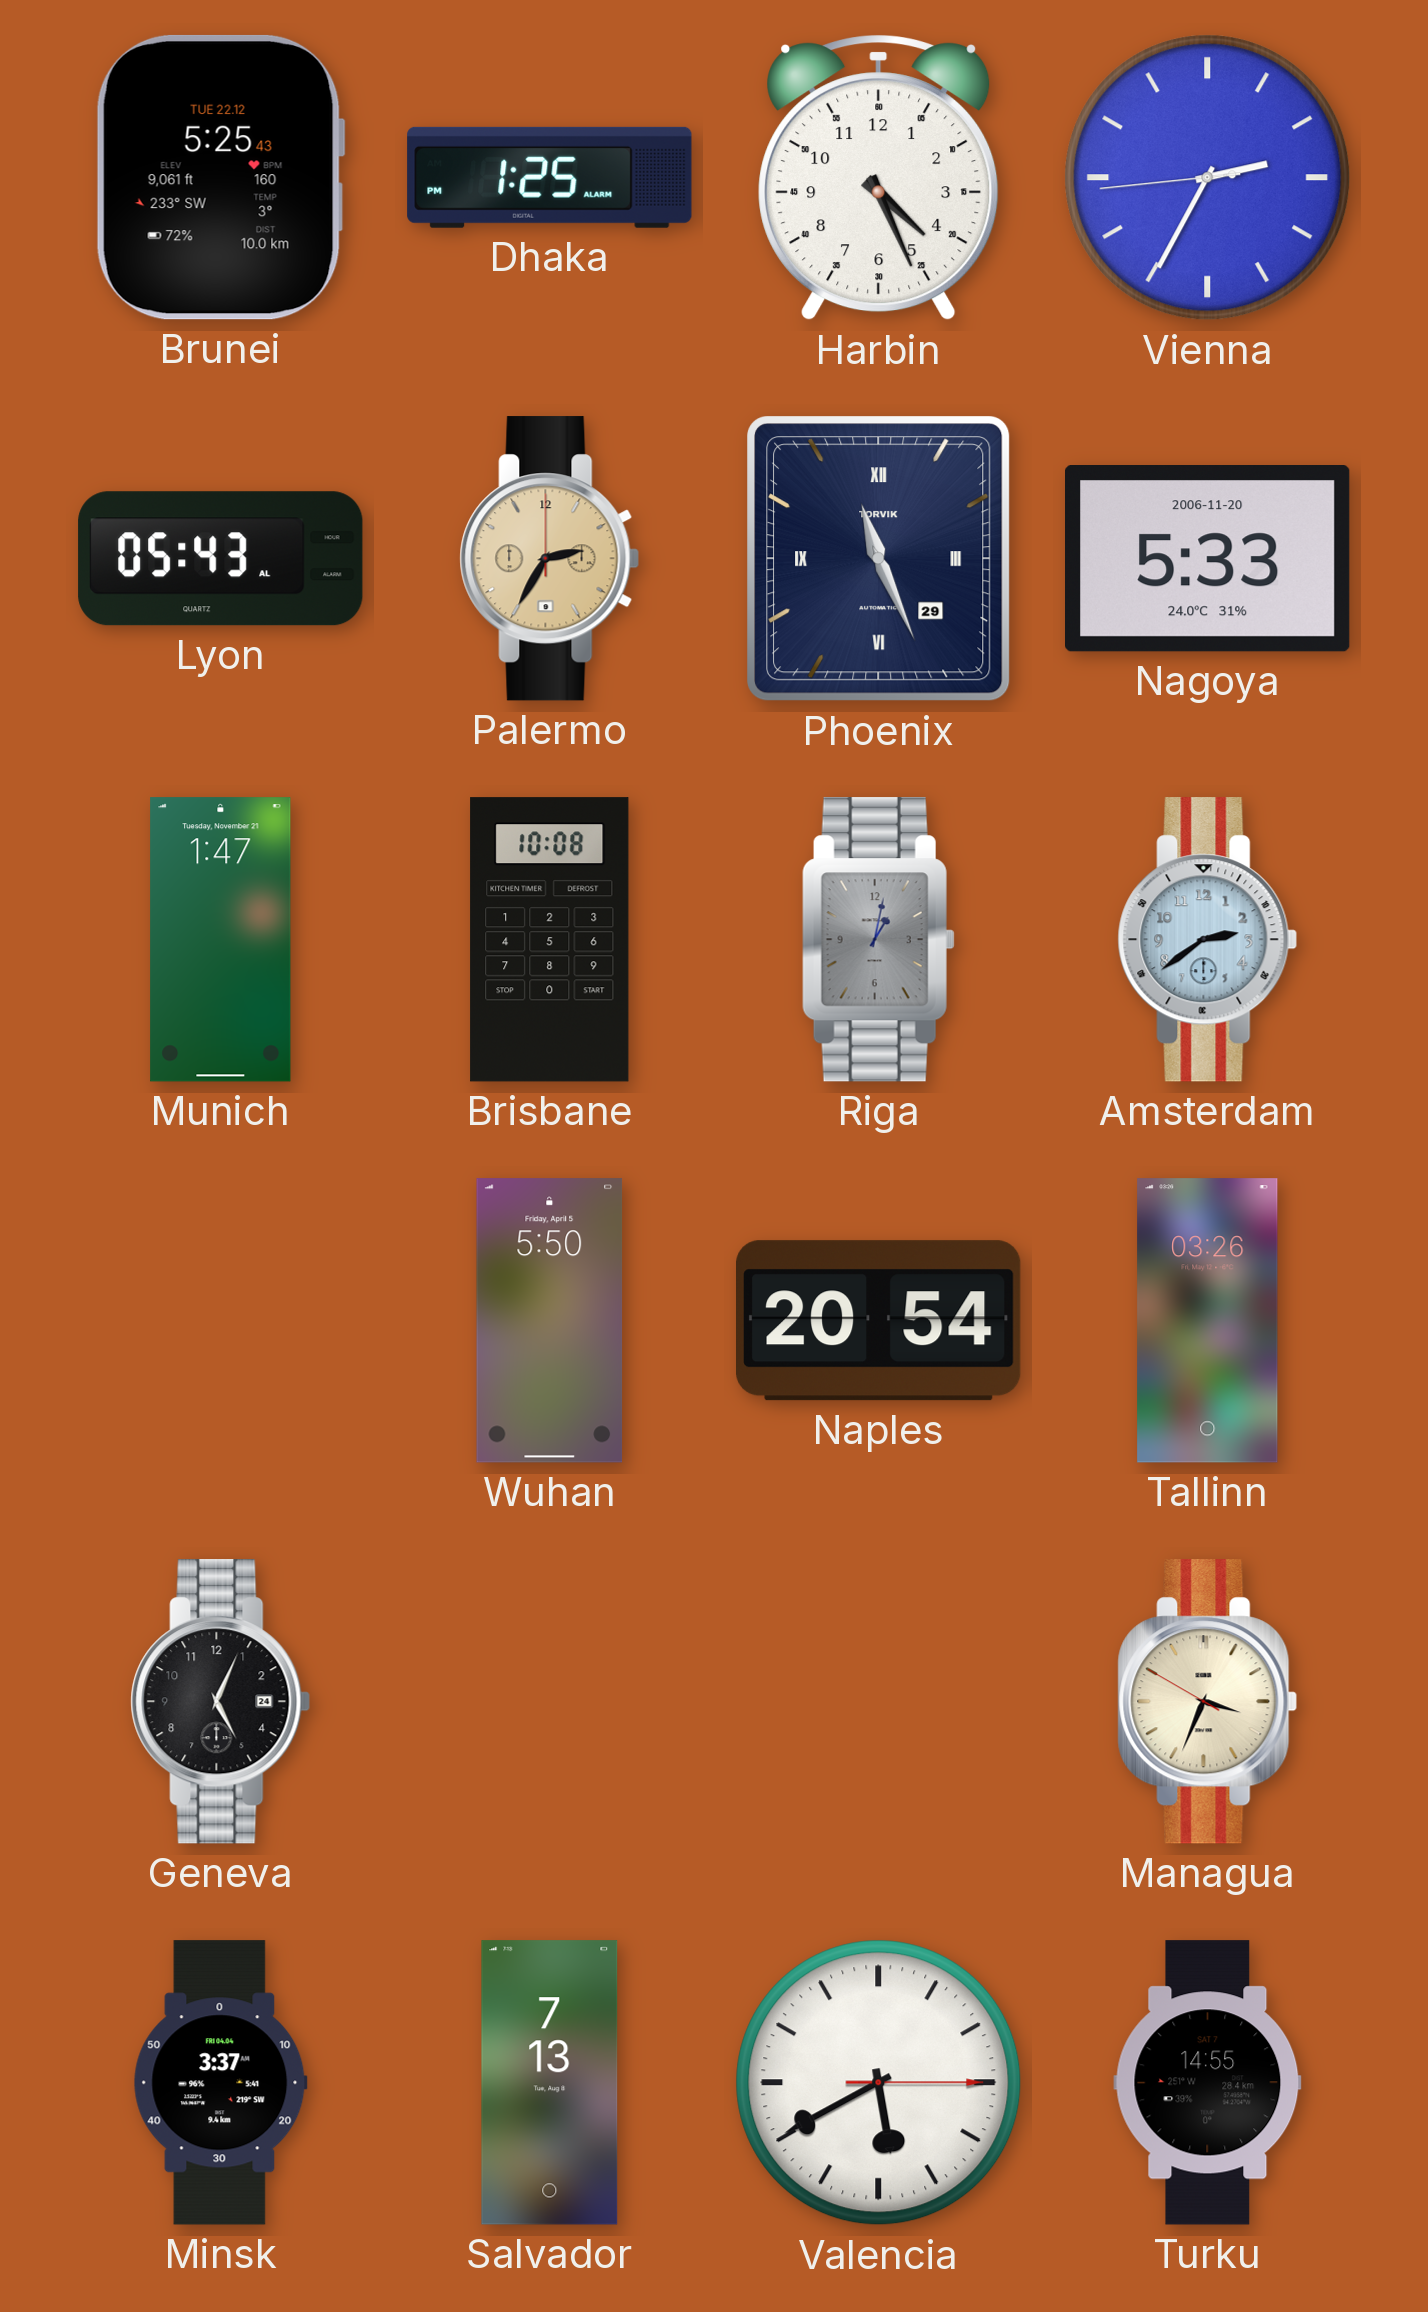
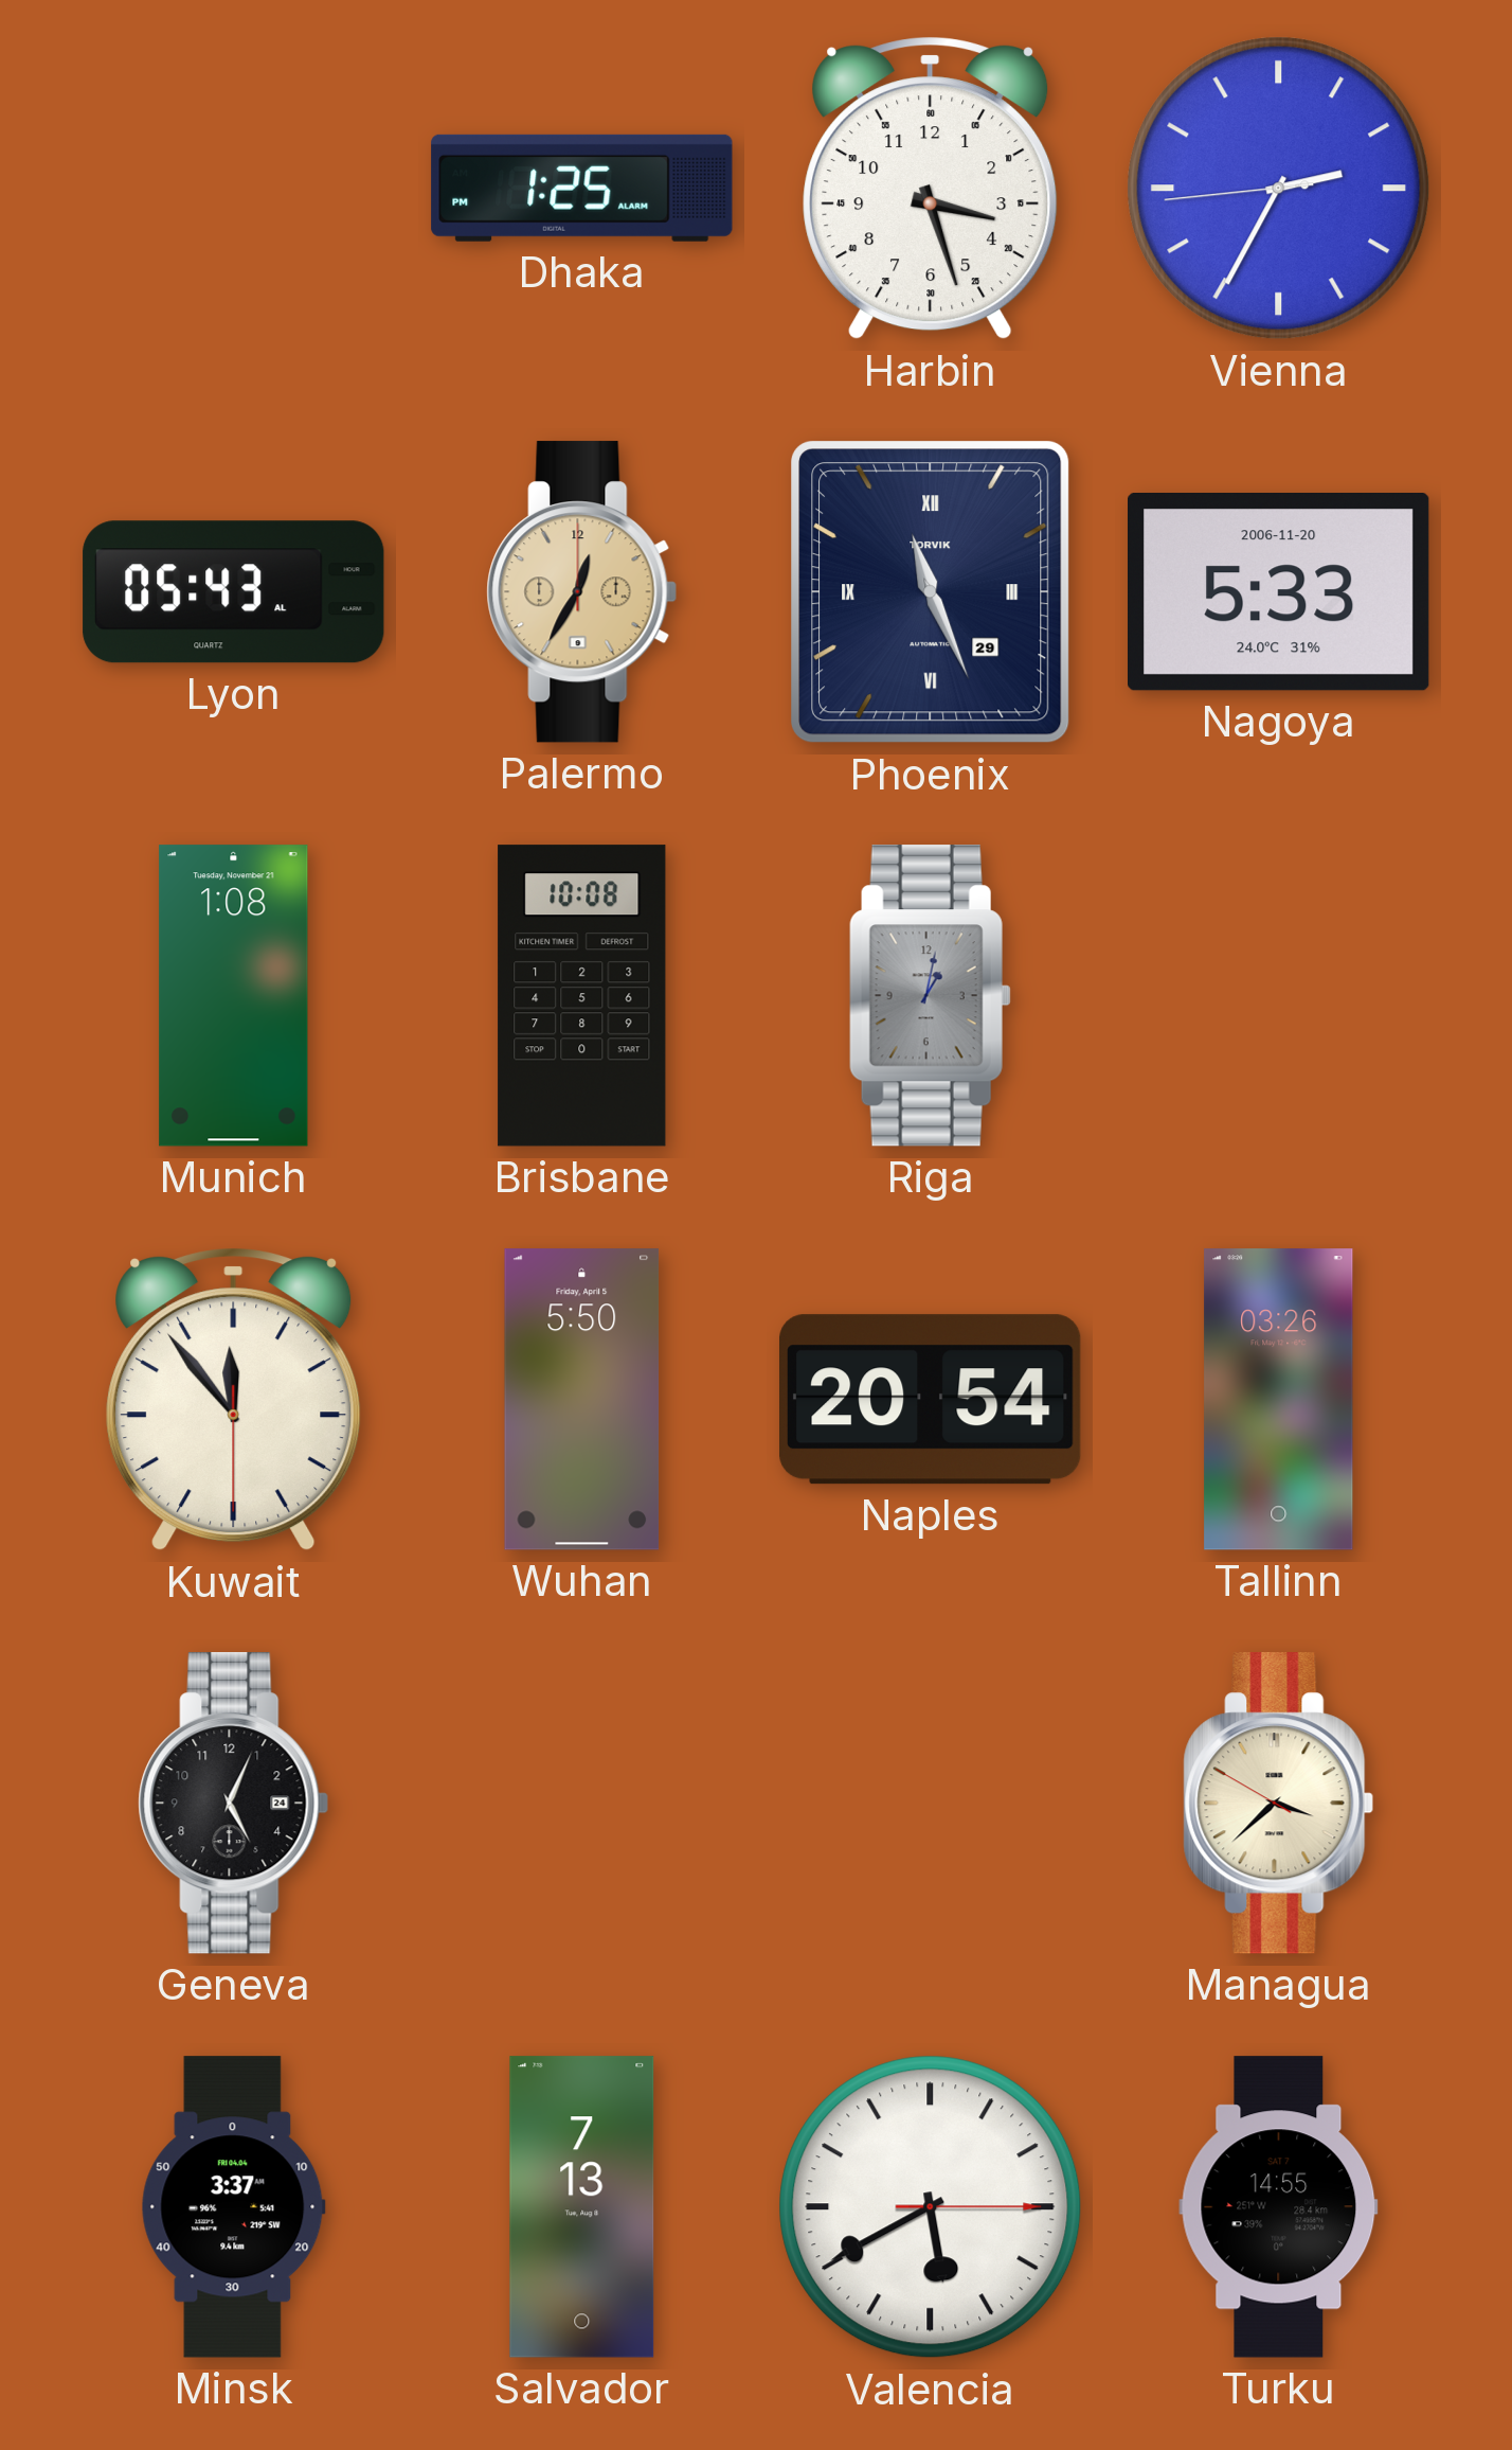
Brunei: 5:25 -> none (220, 177)
Harbin: 4:26 -> 3:27 (931, 189)
Palermo: 2:35 -> 12:35 (582, 592)
Munich: 1:47 -> 1:08 (234, 996)
Amsterdam: 2:39 -> none (1208, 940)
Kuwait: none -> 11:53 (234, 1400)
Managua: 3:33 -> 3:37 (1279, 1804)
